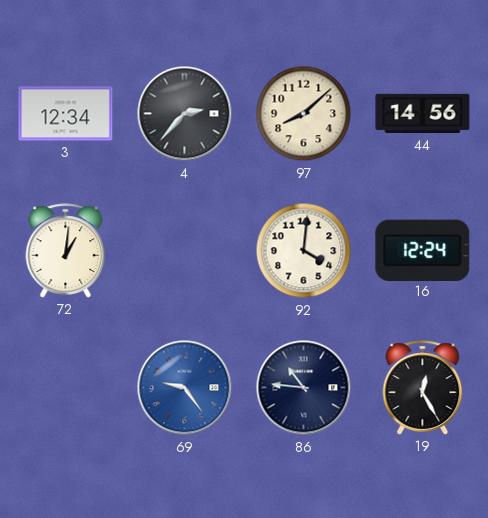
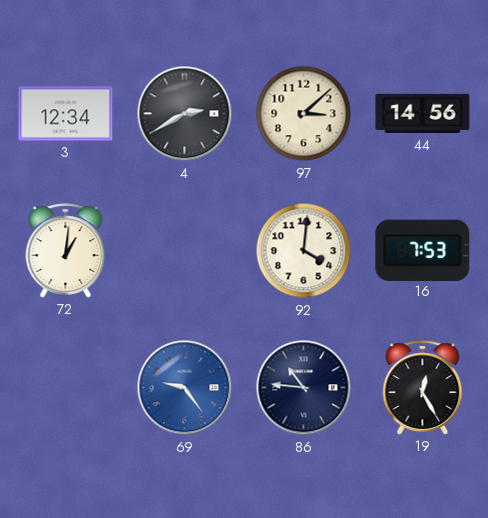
4: 2:37 -> 2:40 (185, 114)
97: 8:08 -> 3:08 (304, 114)
16: 12:24 -> 7:53 (423, 250)
